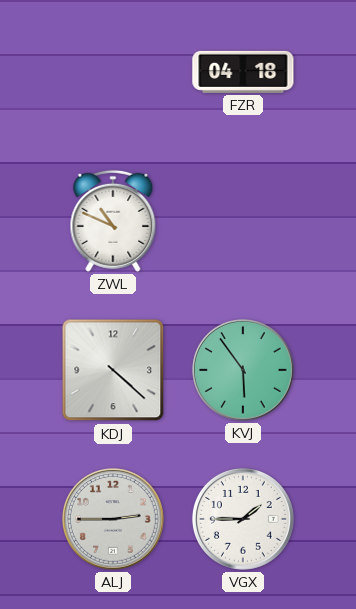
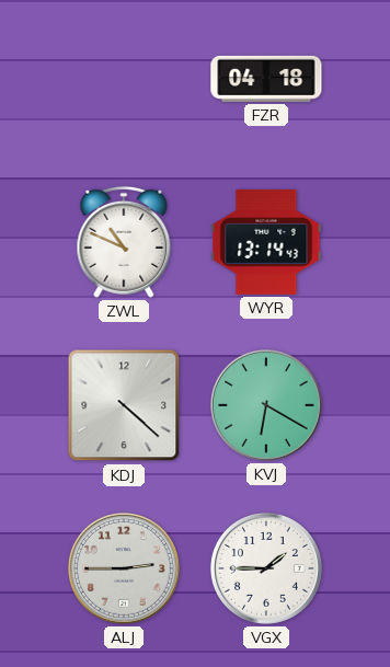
WYR: none -> 13:14 (266, 242)
KVJ: 5:54 -> 6:20 (266, 405)
